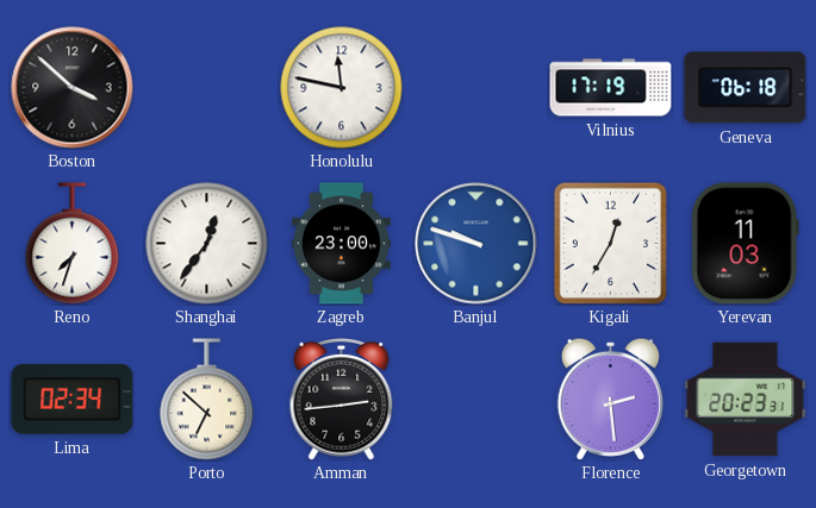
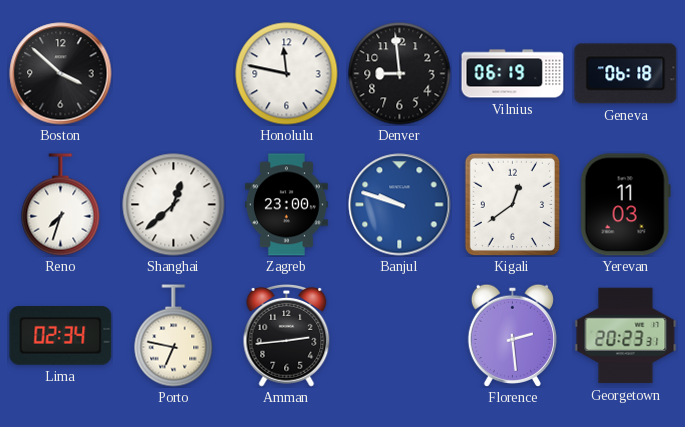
Denver: none -> 8:59 (400, 74)
Vilnius: 17:19 -> 06:19 (513, 74)
Shanghai: 12:36 -> 12:38 (174, 205)
Kigali: 12:35 -> 12:39 (512, 204)
Porto: 6:52 -> 6:47 (174, 336)
